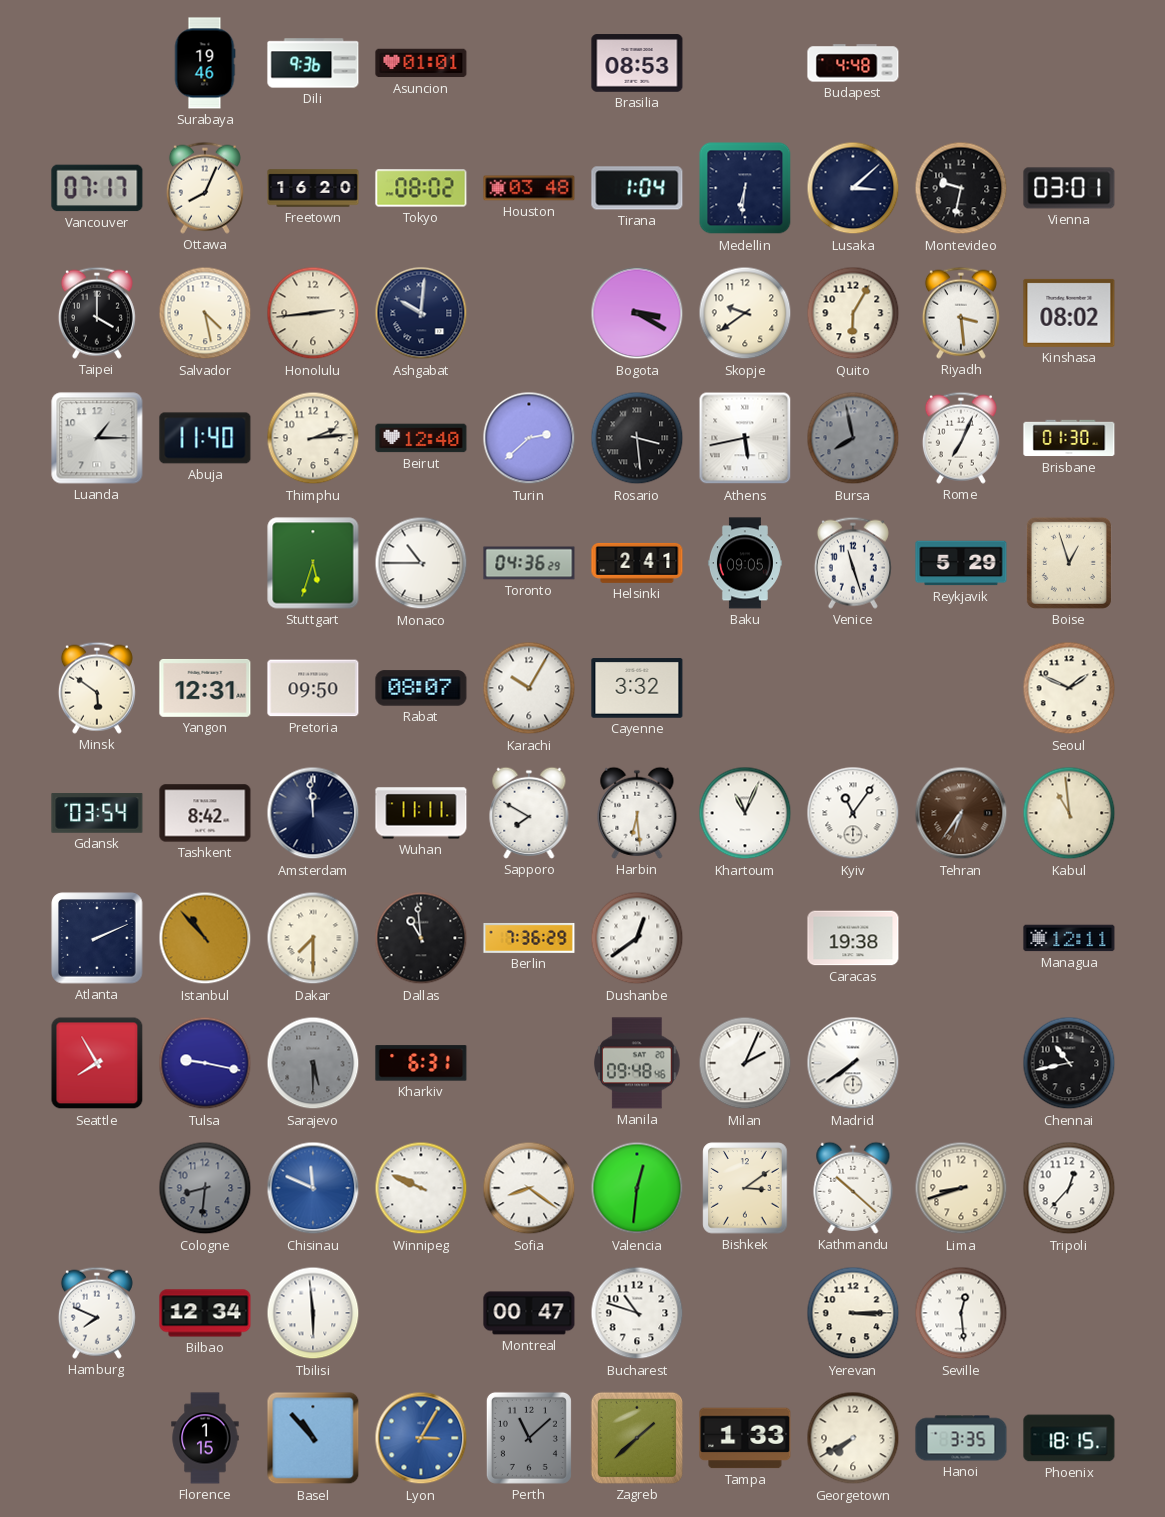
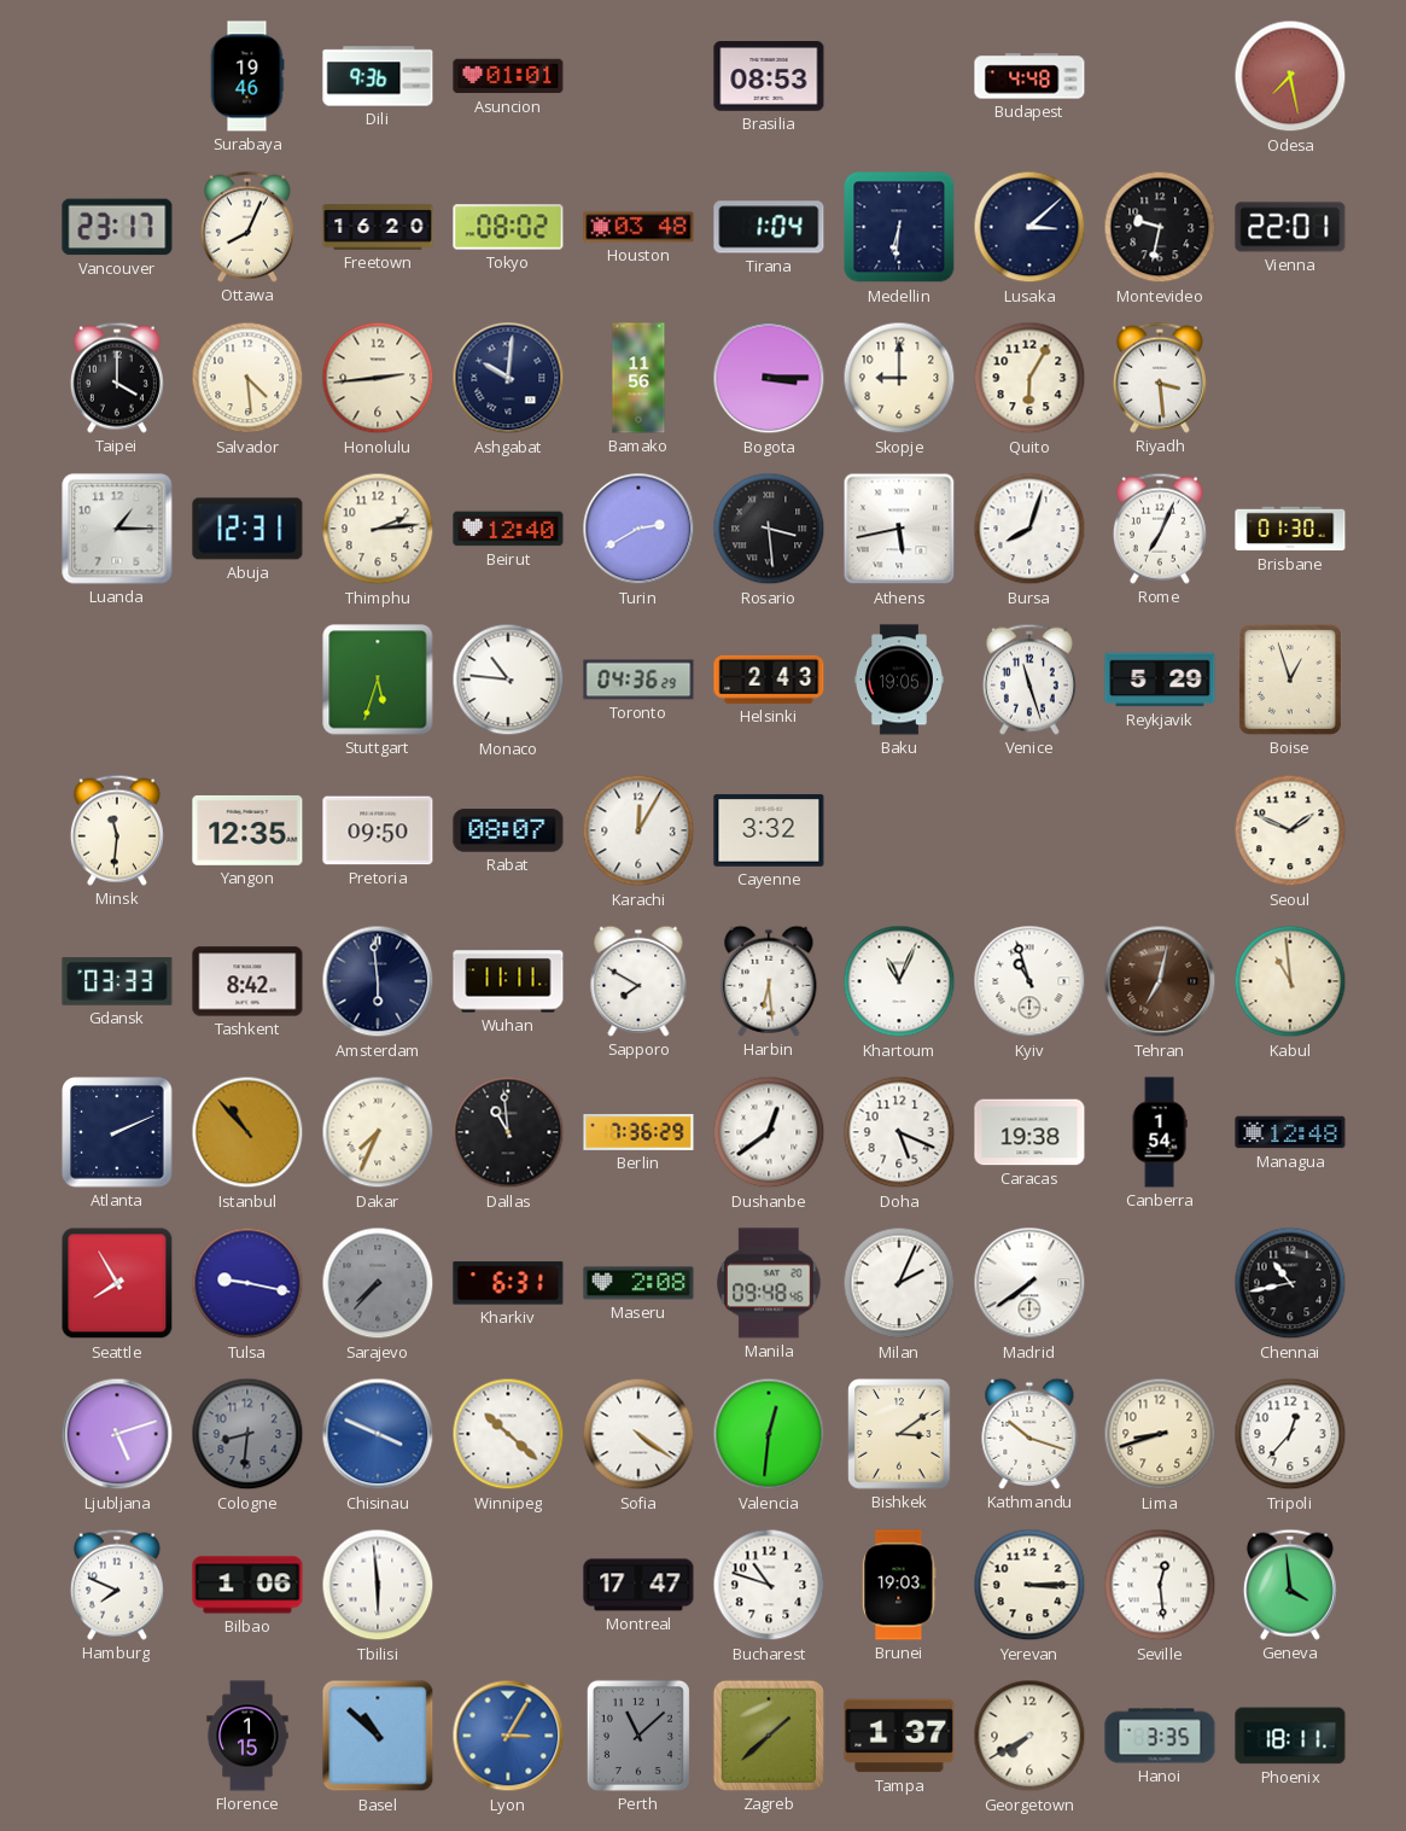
Odesa: none -> 7:28 (1290, 76)
Vancouver: 07:17 -> 23:17 (117, 227)
Vienna: 03:01 -> 22:01 (1290, 227)
Salvador: 4:28 -> 4:29 (247, 378)
Bamako: none -> 11:56 (638, 378)
Bogota: 3:20 -> 3:15 (769, 378)
Skopje: 9:39 -> 9:00 (899, 378)
Kinshasa: 08:02 -> none (1069, 313)
Abuja: 11:40 -> 12:31 (247, 529)
Turin: 2:38 -> 2:40 (638, 529)
Bursa: 7:58 -> 8:03 (1029, 529)
Bursa dial: grey -> white (1029, 529)
Monaco: 10:45 -> 10:46 (508, 680)
Helsinki: 2:41 -> 2:43 (769, 680)
Baku: 09:05 -> 19:05 (899, 680)
Minsk: 5:51 -> 11:31 (117, 830)
Yangon: 12:31 -> 12:35 (247, 830)
Karachi: 10:05 -> 12:05 (638, 830)
Gdansk: 03:54 -> 03:33 (117, 982)
Amsterdam: 11:59 -> 5:59 (378, 981)
Kyiv: 11:06 -> 10:57 (1029, 981)
Tehran: 6:36 -> 7:02 (1160, 981)
Dakar: 7:30 -> 7:34 (378, 1132)
Doha: none -> 5:19 (899, 1132)
Canberra: none -> 1:54 (1160, 1132)
Managua: 12:11 -> 12:48 (1290, 1132)
Sarajevo: 5:30 -> 7:37 (378, 1283)
Maseru: none -> 2:08 (638, 1283)
Ljubljana: none -> 5:12 (117, 1434)
Chisinau: 11:49 -> 3:49 (378, 1434)
Winnipeg: 9:49 -> 10:22 (508, 1434)
Sofia: 8:21 -> 4:21 (638, 1434)
Kathmandu: 10:22 -> 10:18 (1029, 1434)
Bilbao: 12:34 -> 1:06 (247, 1585)
Montreal: 00:47 -> 17:47 (638, 1585)
Brunei: none -> 19:03 (899, 1585)
Geneva: none -> 3:59 (1290, 1585)
Basel: 10:53 -> 10:52 (378, 1736)
Tampa: 1:33 -> 1:37 (899, 1736)
Phoenix: 18:15 -> 18:11 (1290, 1736)
